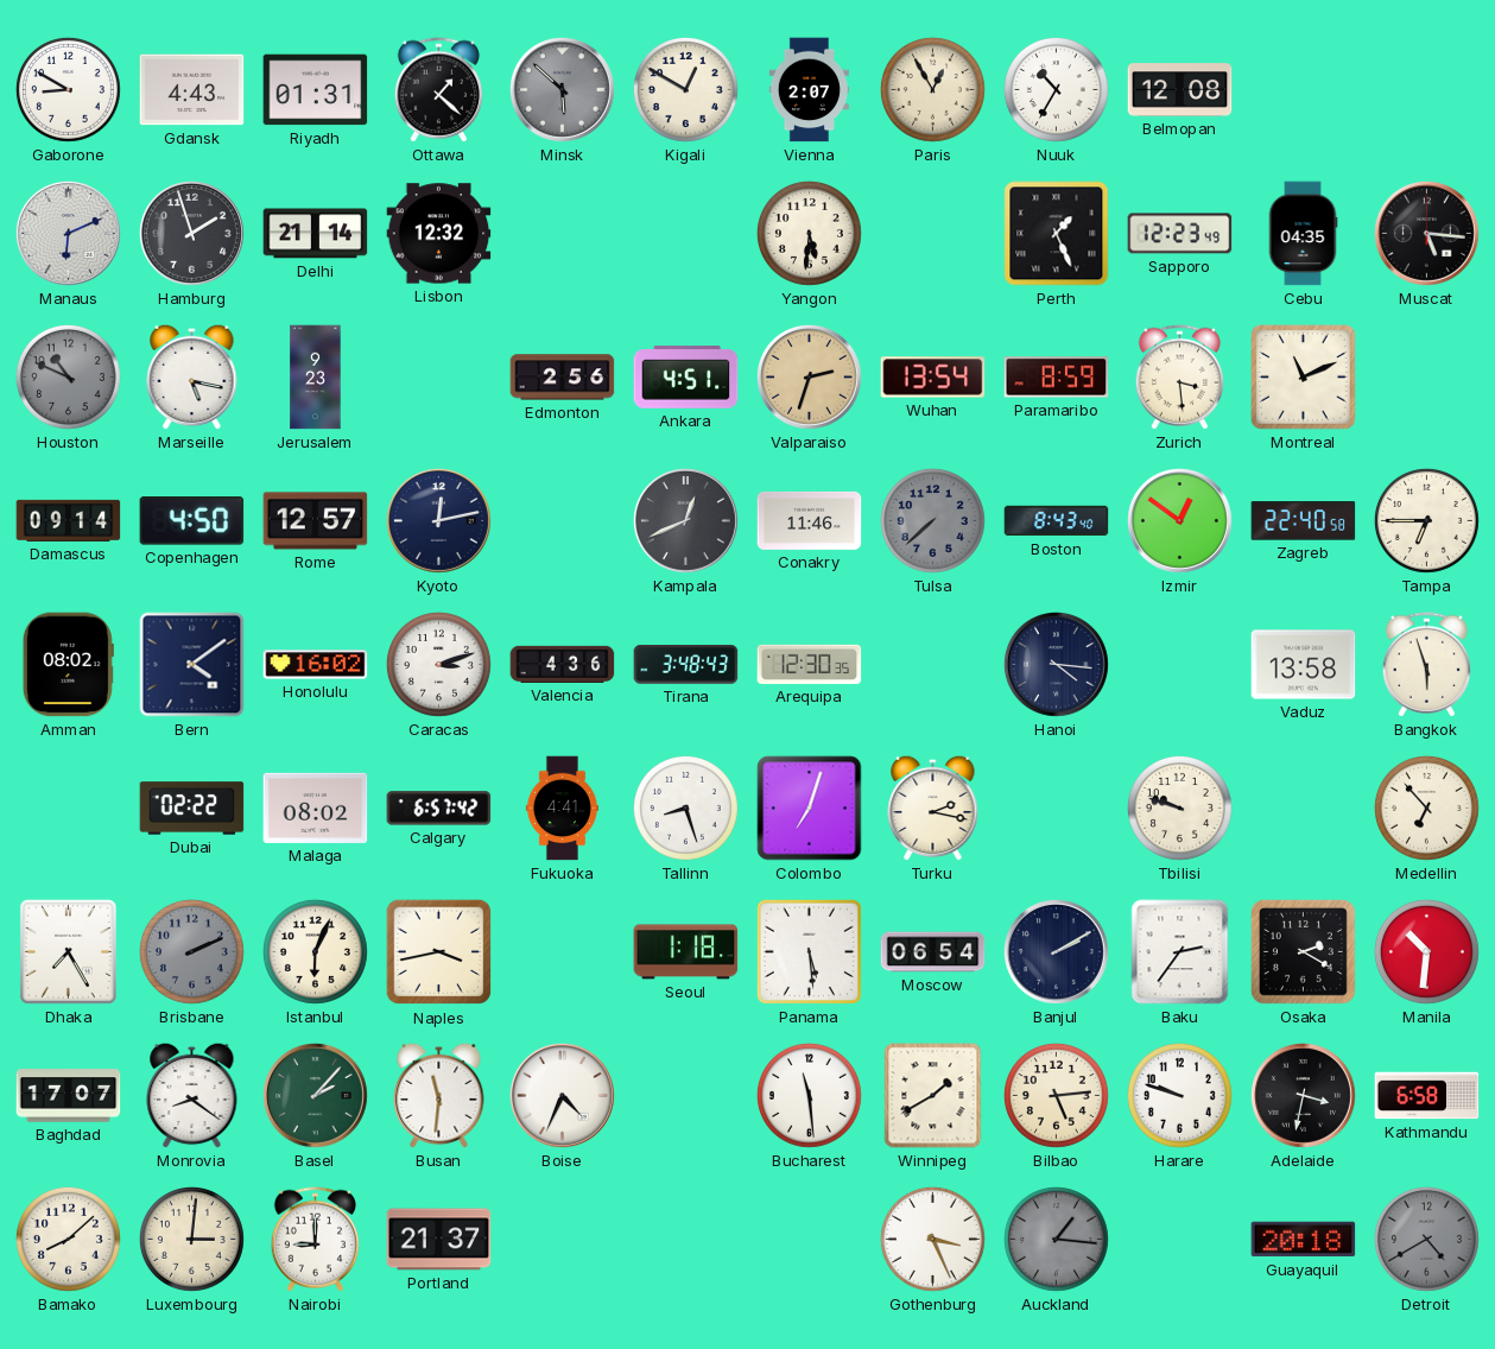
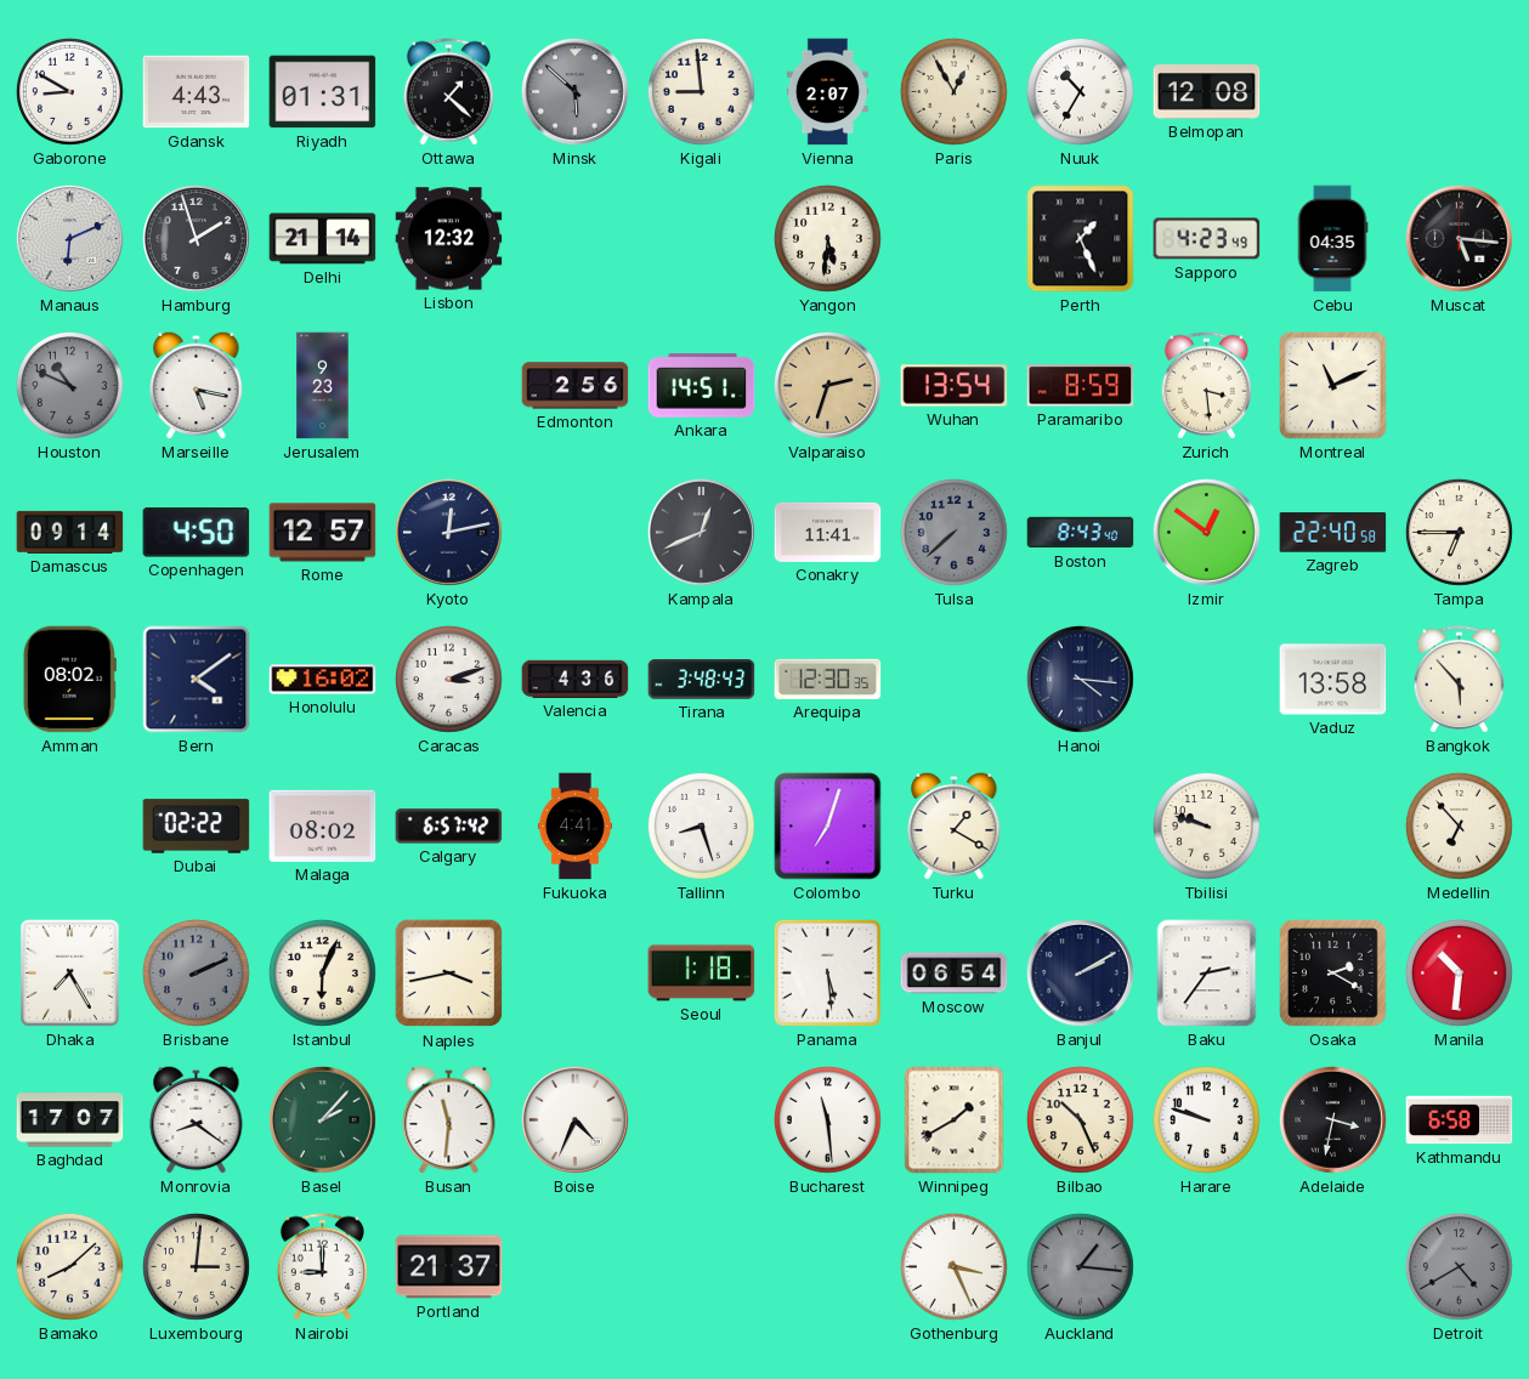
Kigali: 12:50 -> 8:59 (701, 91)
Sapporo: 12:23 -> 4:23 (1207, 239)
Ankara: 4:51 -> 14:51 (702, 386)
Conakry: 11:46 -> 11:41 (828, 532)
Bangkok: 5:57 -> 5:53 (1460, 680)
Turku: 2:17 -> 1:20 (955, 825)
Bilbao: 5:14 -> 10:26 (1080, 1119)
Guayaquil: 20:18 -> none (1304, 1240)
